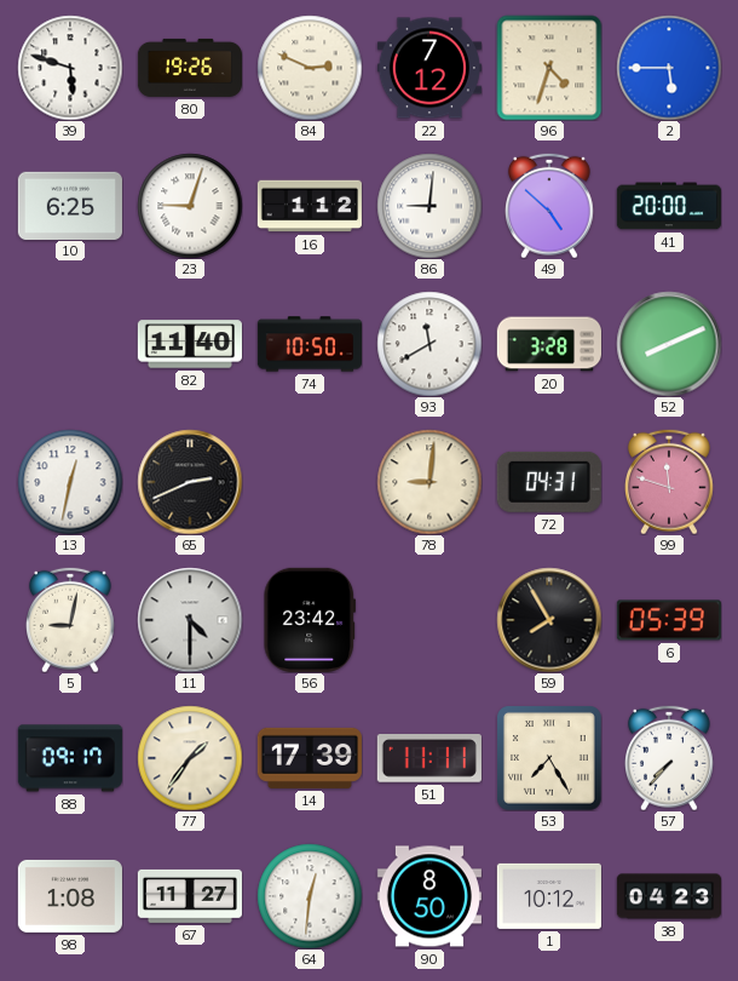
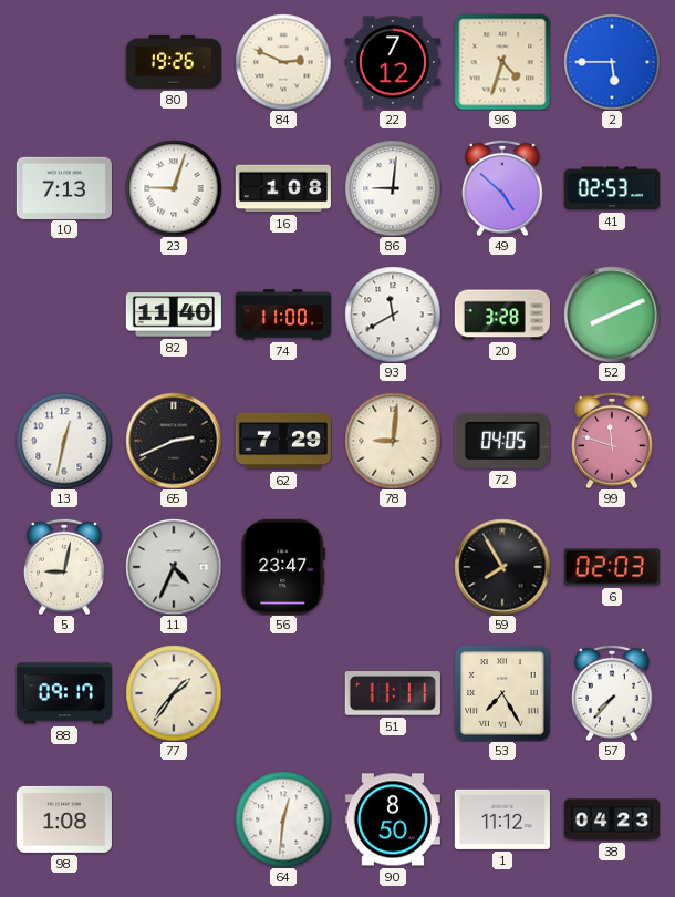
39: 5:48 -> none (70, 68)
10: 6:25 -> 7:13 (64, 187)
16: 1:12 -> 1:08 (283, 188)
41: 20:00 -> 02:53 (612, 188)
74: 10:50 -> 11:00 (282, 315)
62: none -> 7:29 (282, 441)
72: 04:31 -> 04:05 (502, 441)
11: 4:30 -> 4:34 (174, 567)
56: 23:42 -> 23:47 (282, 567)
6: 05:39 -> 02:03 (612, 567)
14: 17:39 -> none (310, 758)
67: 11:27 -> none (190, 896)
1: 10:12 -> 11:12 (502, 819)
